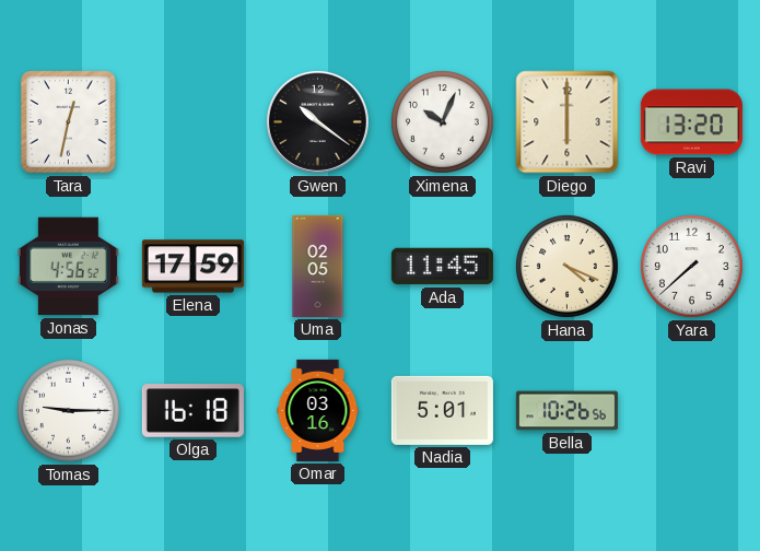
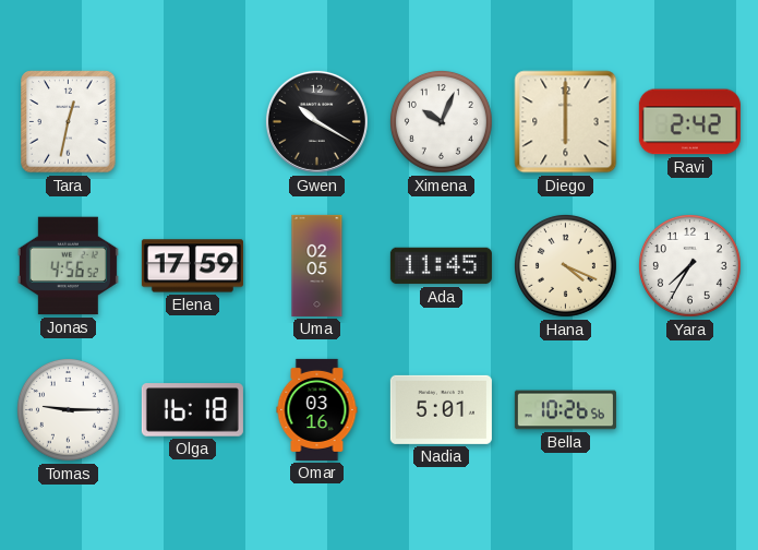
Gwen: 10:21 -> 10:20 (316, 121)
Ravi: 13:20 -> 2:42 (689, 122)
Yara: 7:38 -> 7:35 (689, 265)
